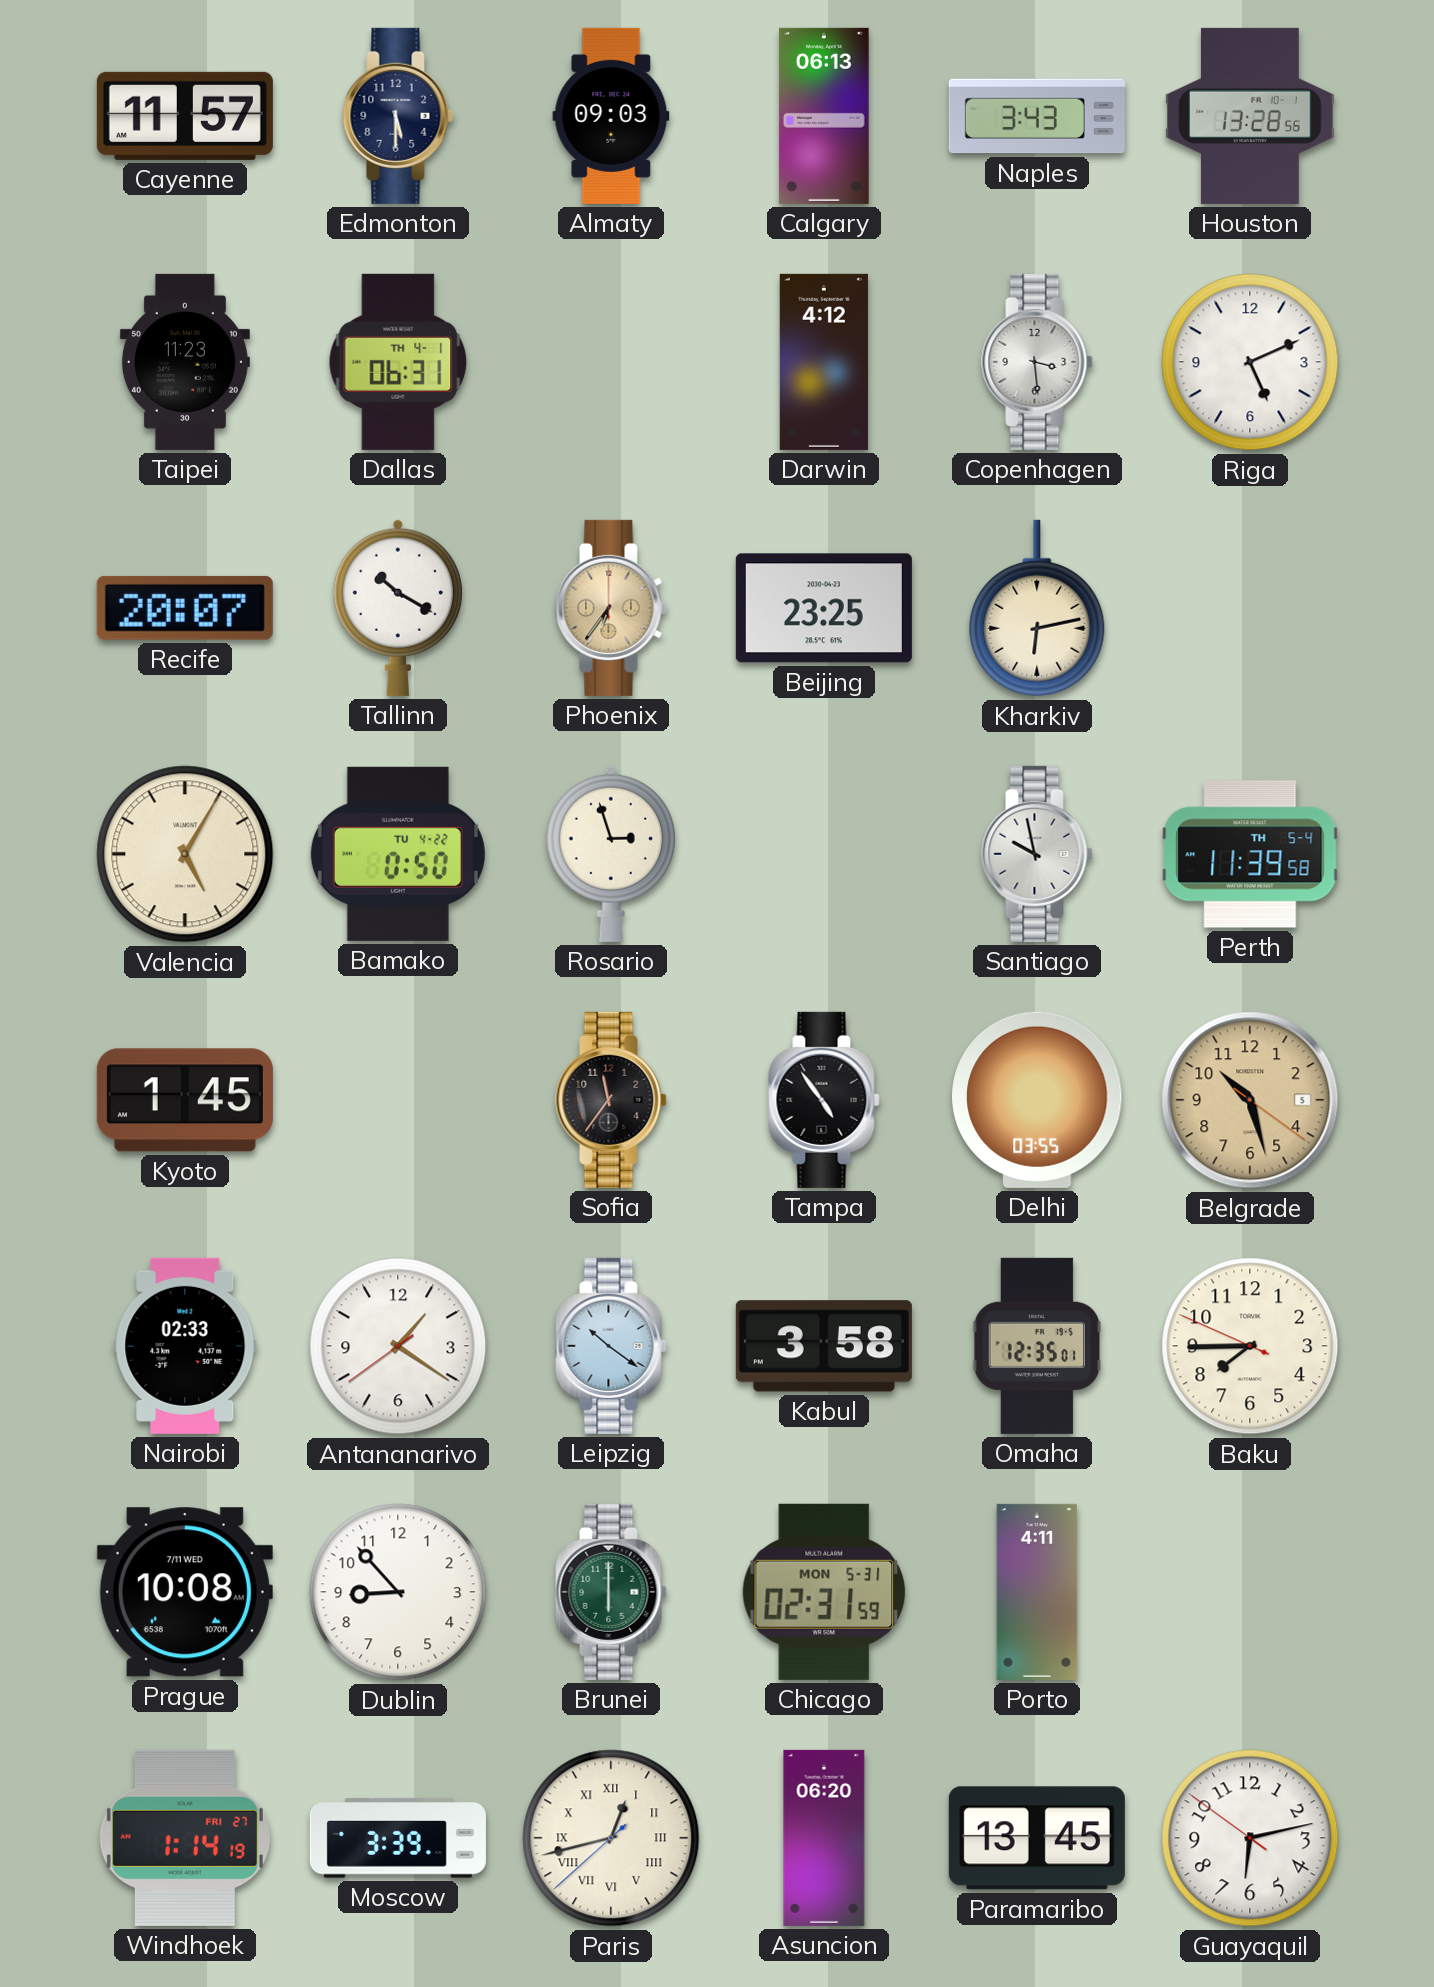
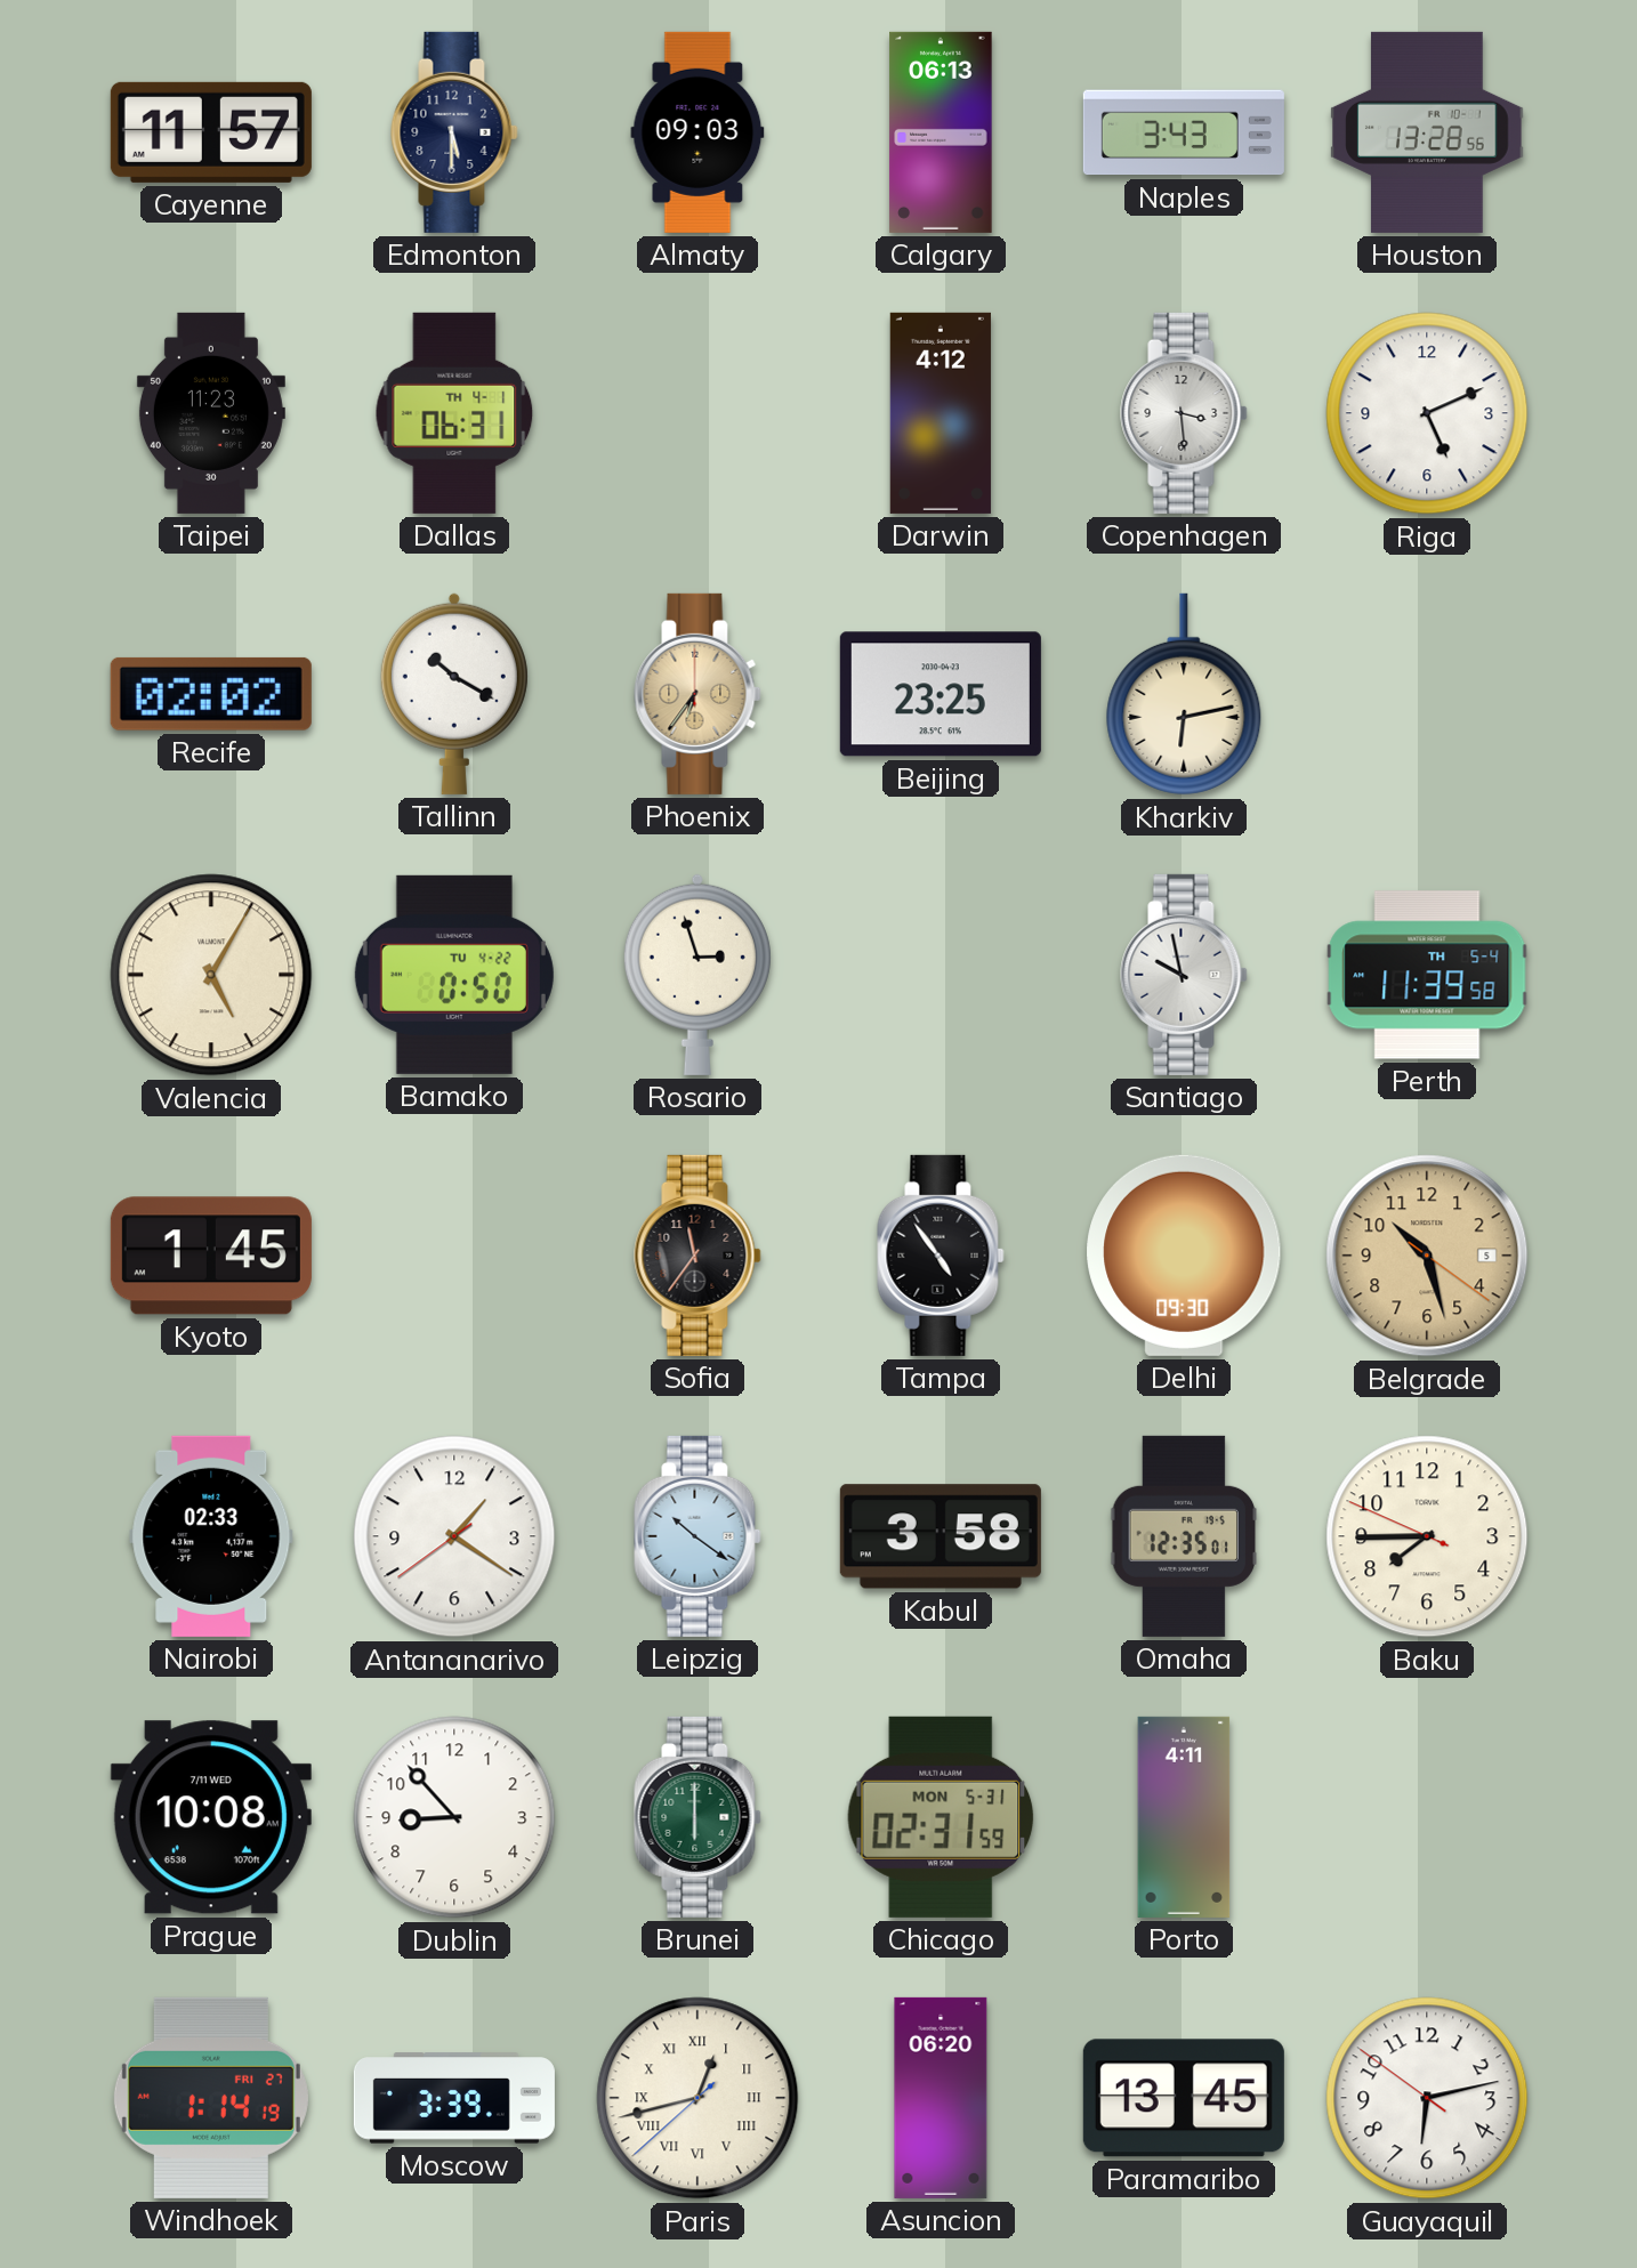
Recife: 20:07 -> 02:02 (211, 694)
Delhi: 03:55 -> 09:30 (1184, 1256)
